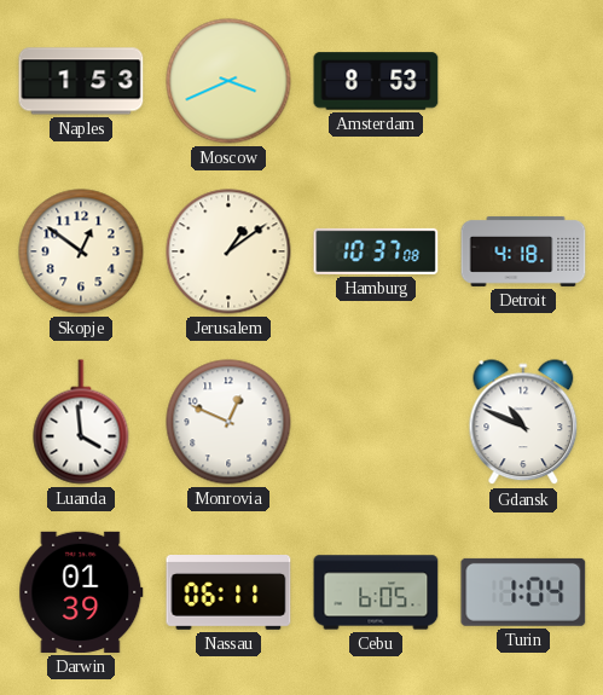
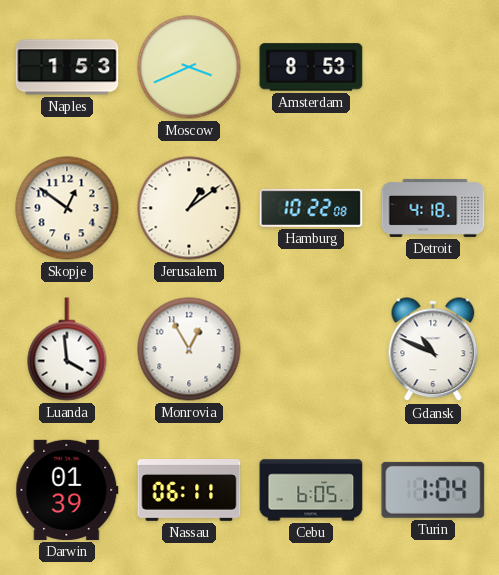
Hamburg: 10:37 -> 10:22 (311, 208)
Monrovia: 12:49 -> 12:55 (189, 349)
